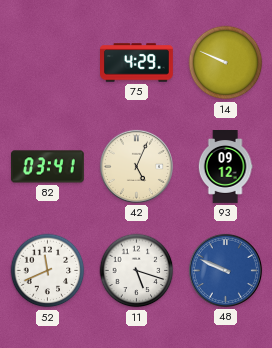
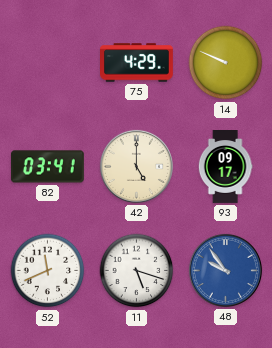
42: 5:04 -> 5:00 (136, 166)
93: 09:12 -> 09:17 (225, 167)
48: 9:49 -> 9:54 (225, 270)
